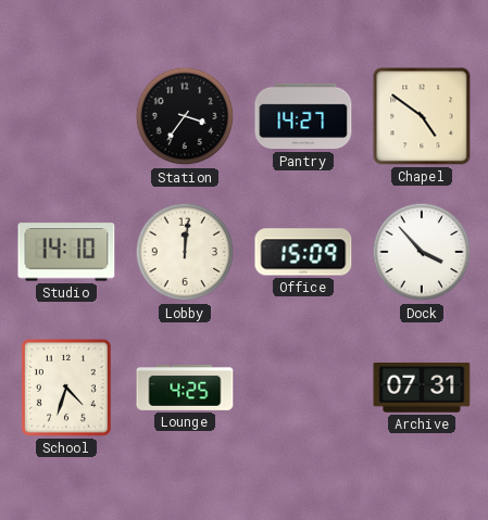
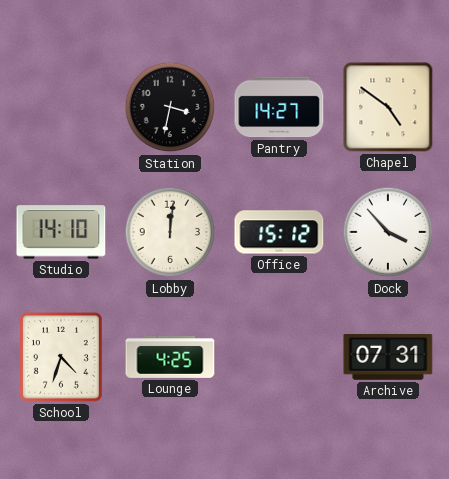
Station: 3:36 -> 3:32 (170, 107)
Office: 15:09 -> 15:12 (279, 232)
